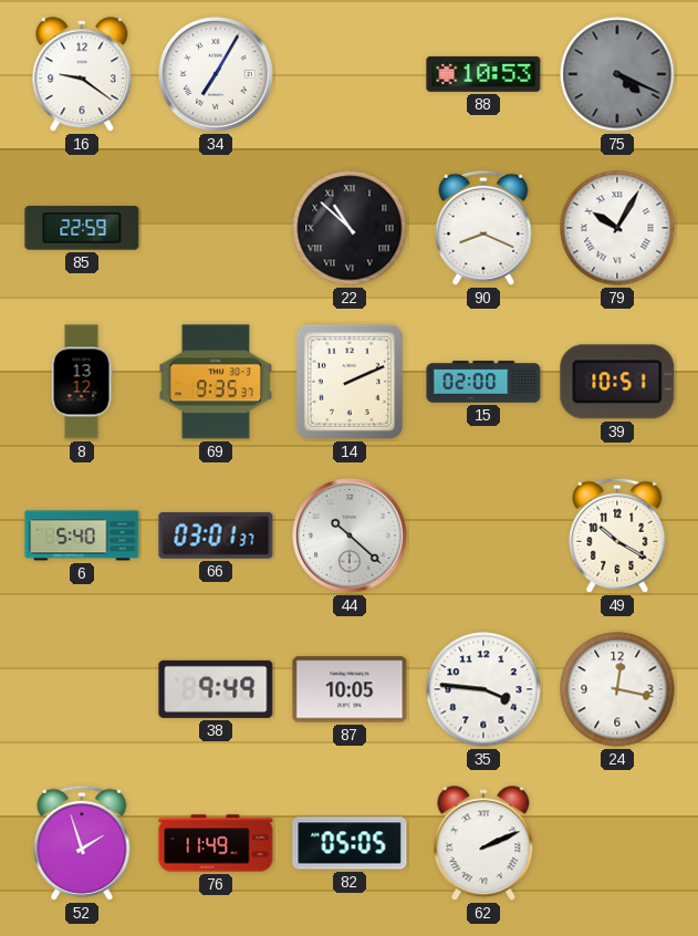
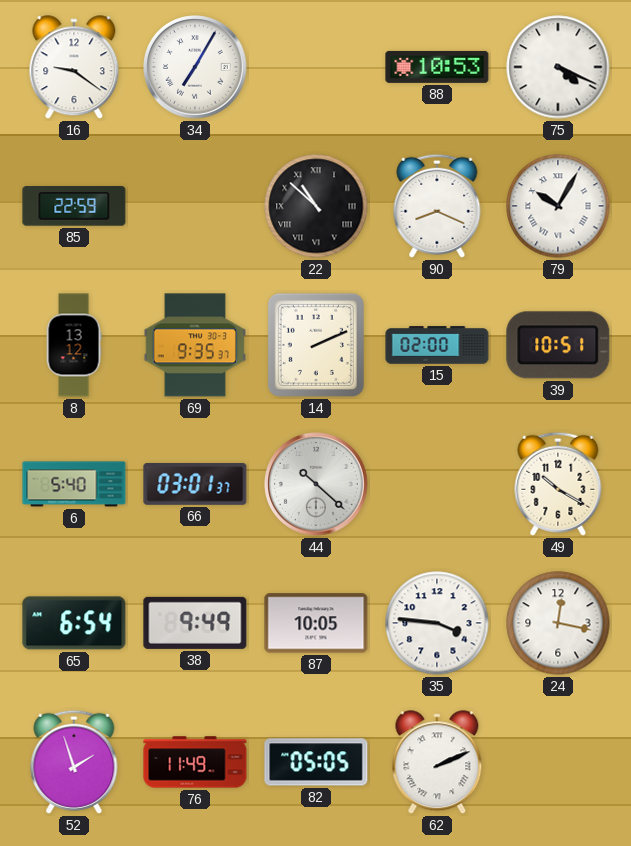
75 dial: grey -> white (558, 67)
65: none -> 6:54 (74, 623)
